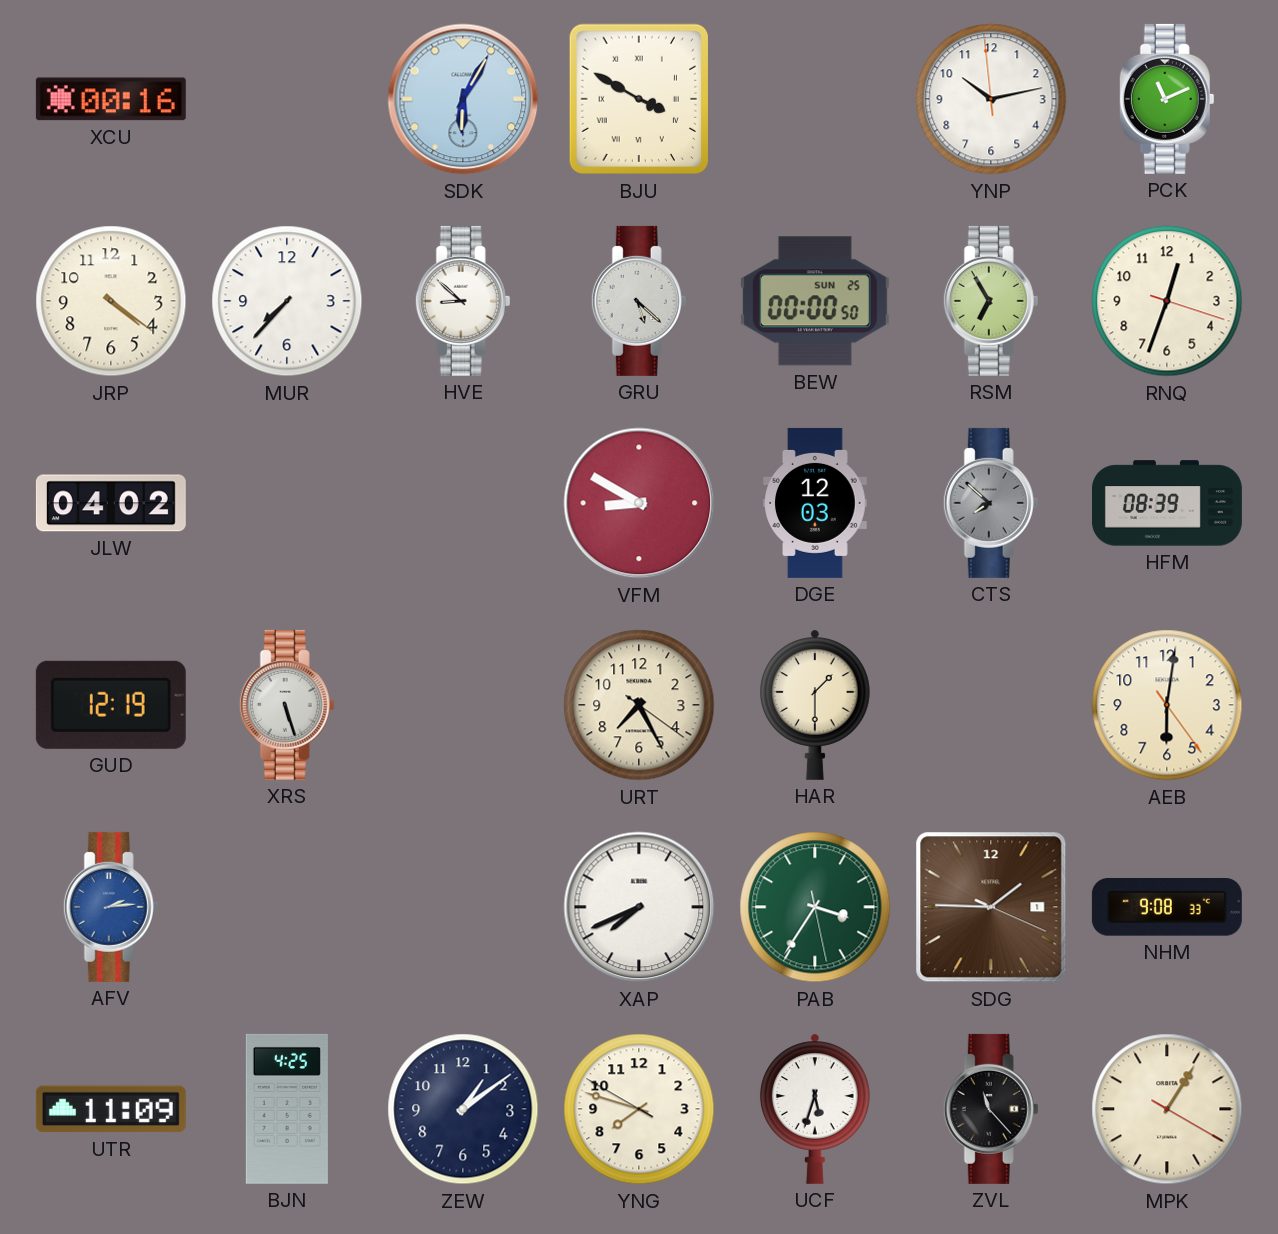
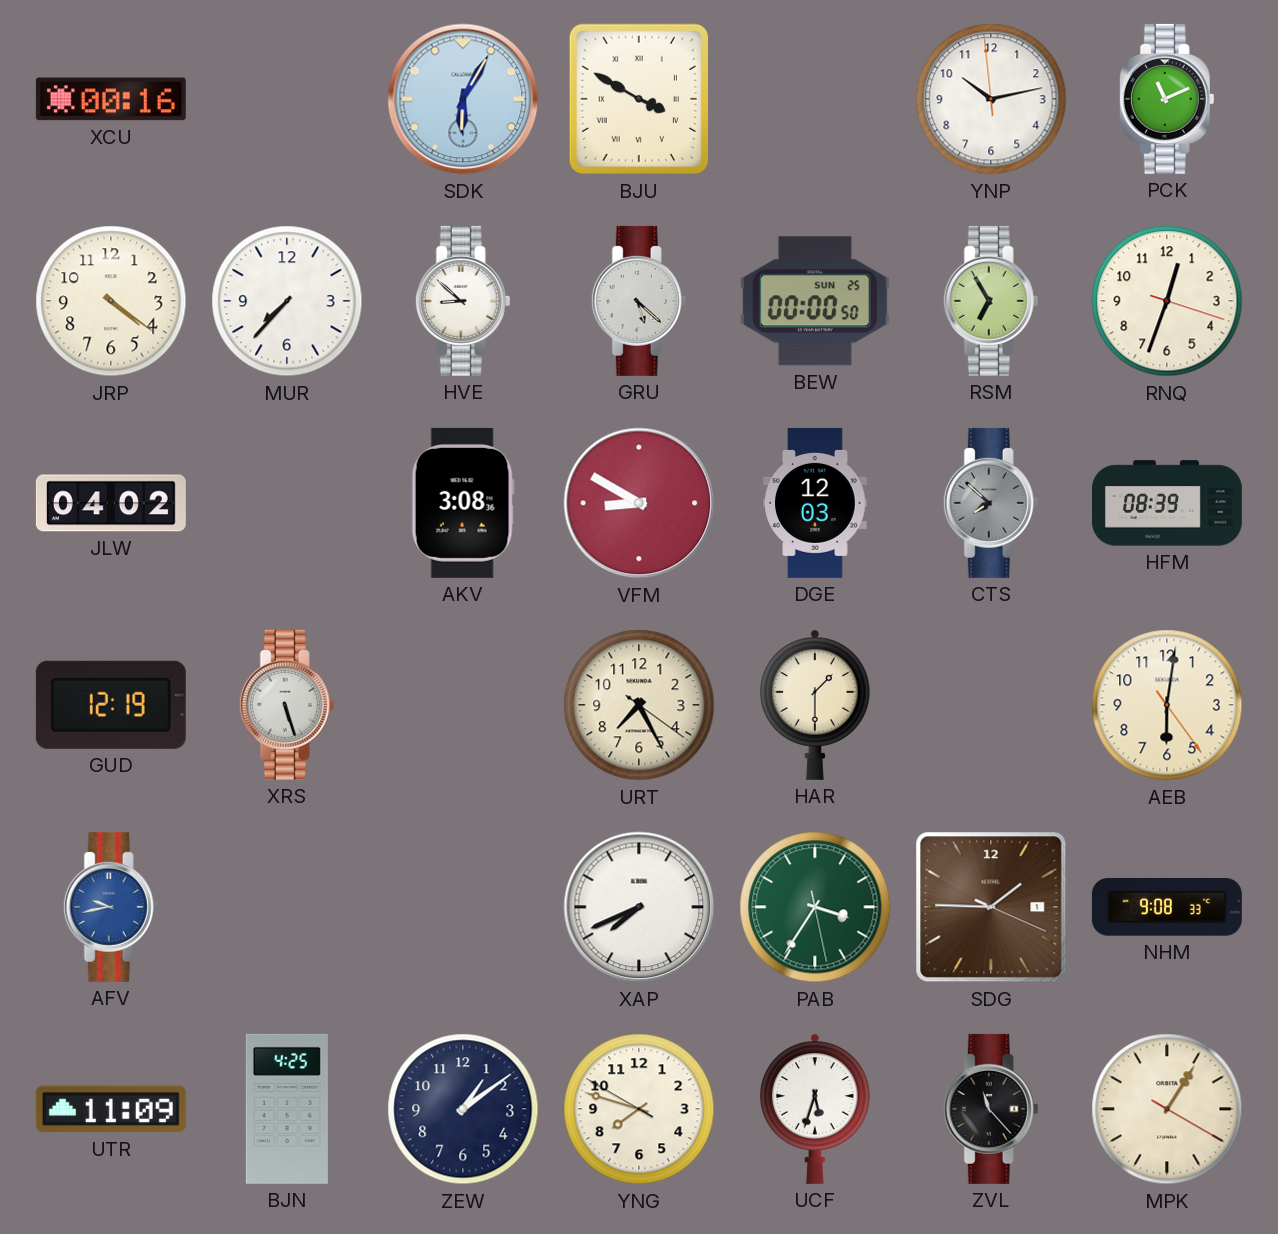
AKV: none -> 3:08 (463, 503)
AFV: 2:14 -> 9:43 (111, 907)
